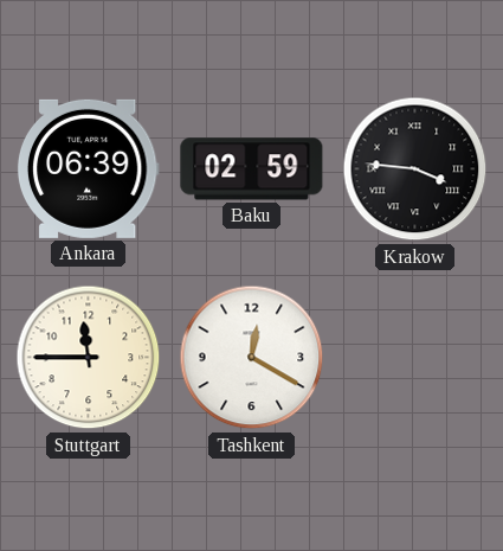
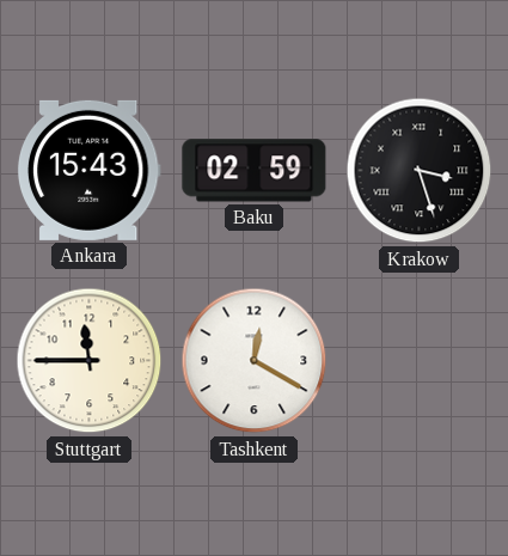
Ankara: 06:39 -> 15:43 (88, 170)
Krakow: 3:46 -> 3:27 (420, 171)
